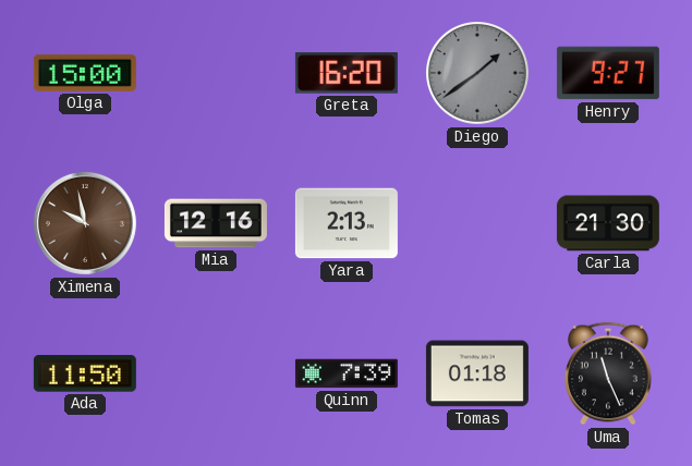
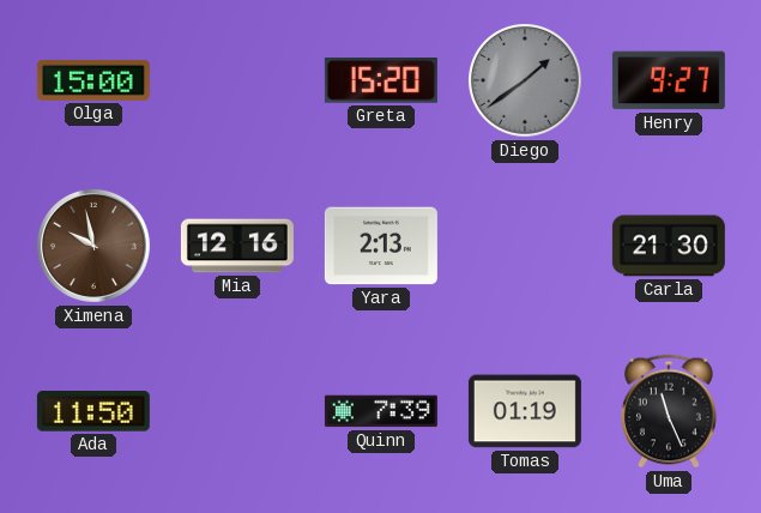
Greta: 16:20 -> 15:20 (381, 80)
Tomas: 01:18 -> 01:19 (525, 411)
